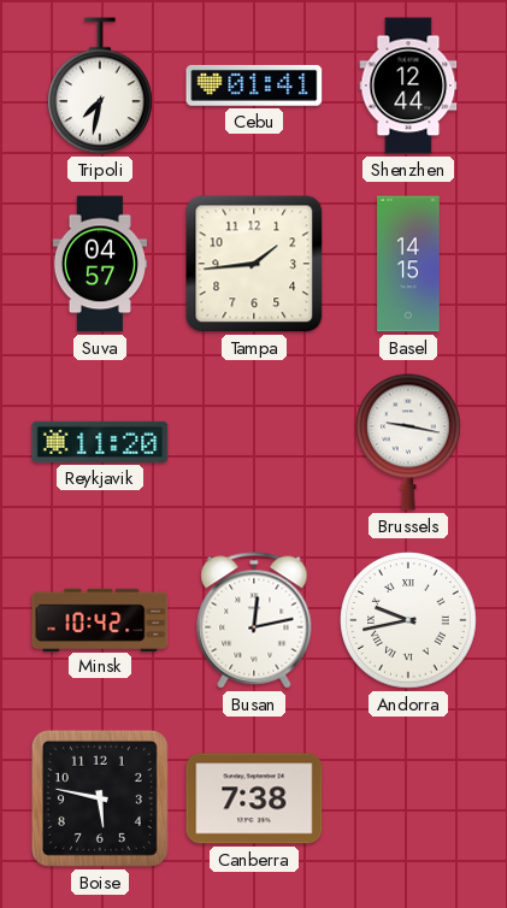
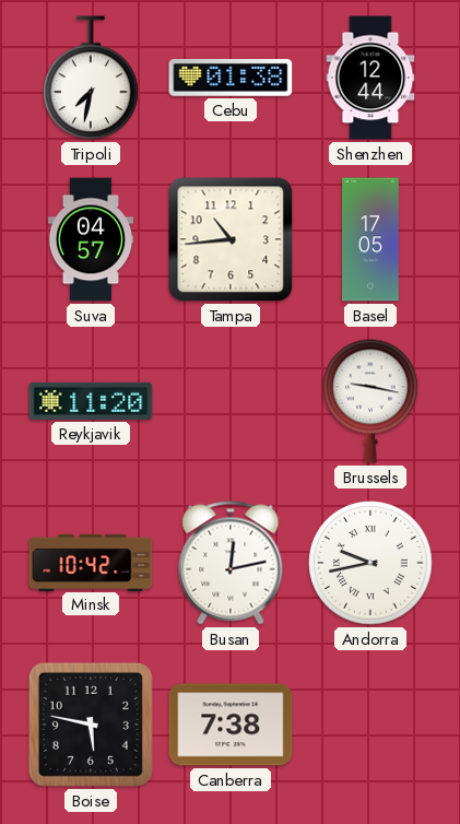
Cebu: 01:41 -> 01:38 (231, 78)
Tampa: 1:44 -> 10:44 (231, 239)
Basel: 14:15 -> 17:05 (370, 239)
